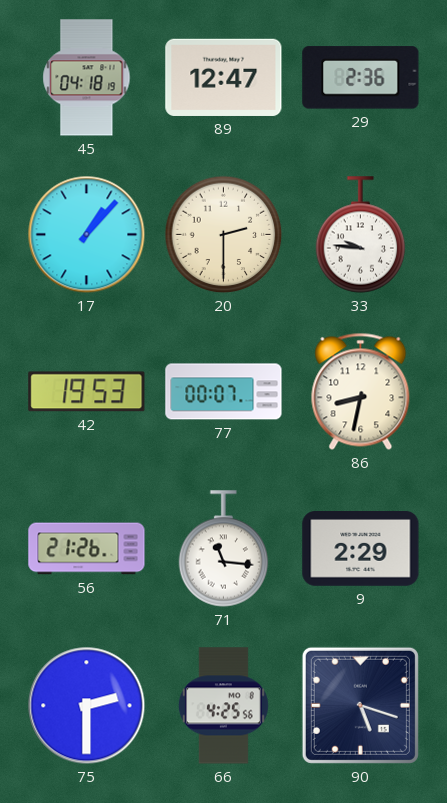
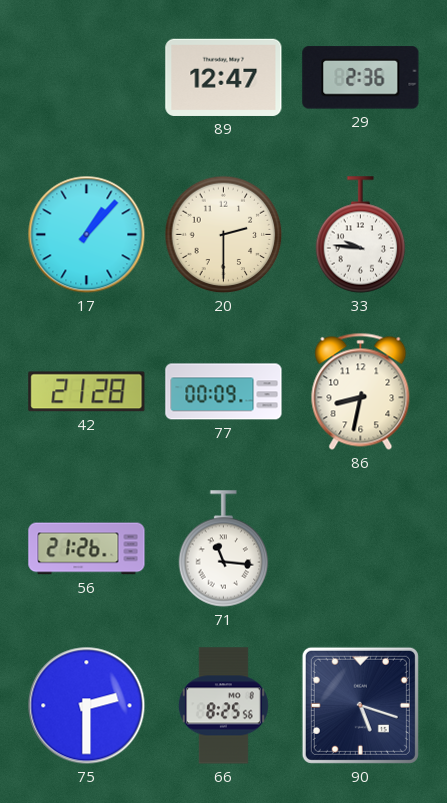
45: 04:18 -> none (87, 78)
42: 19:53 -> 21:28 (87, 392)
77: 00:07 -> 00:09 (224, 392)
9: 2:29 -> none (361, 549)
66: 4:25 -> 8:25 (223, 706)
